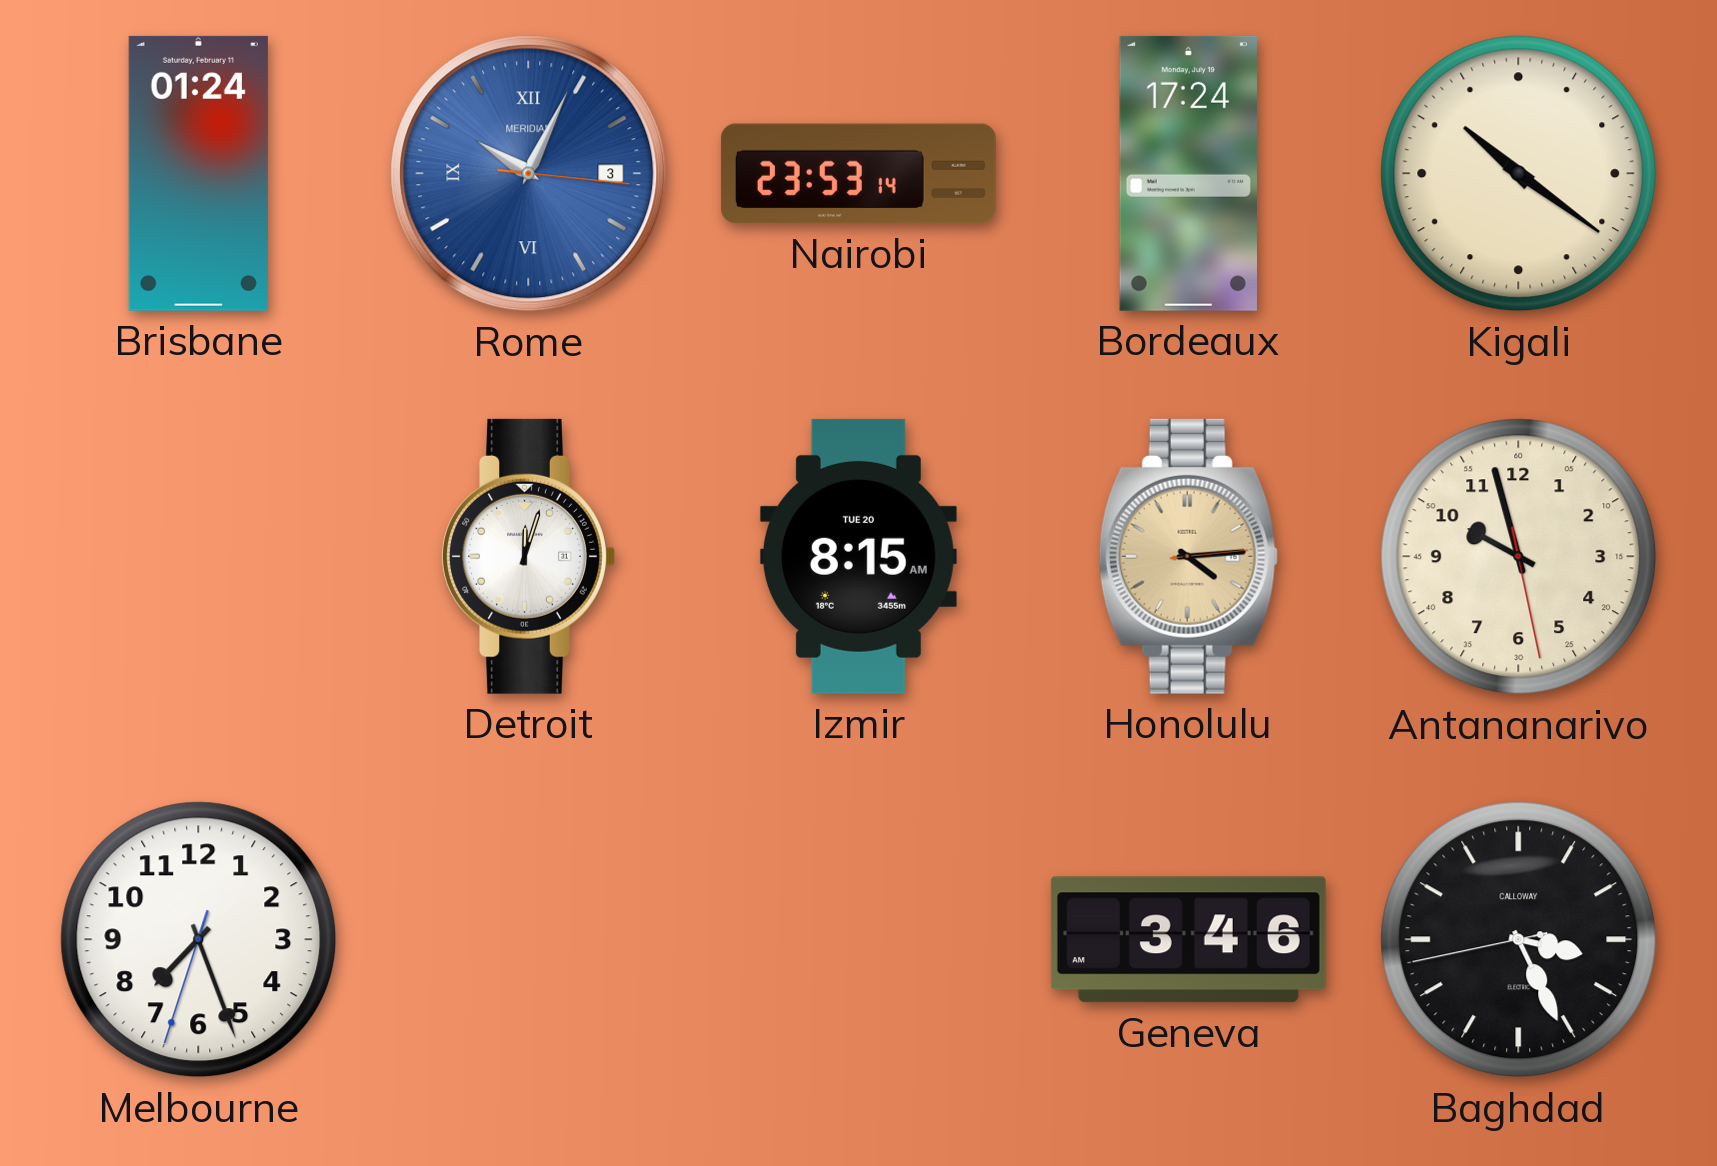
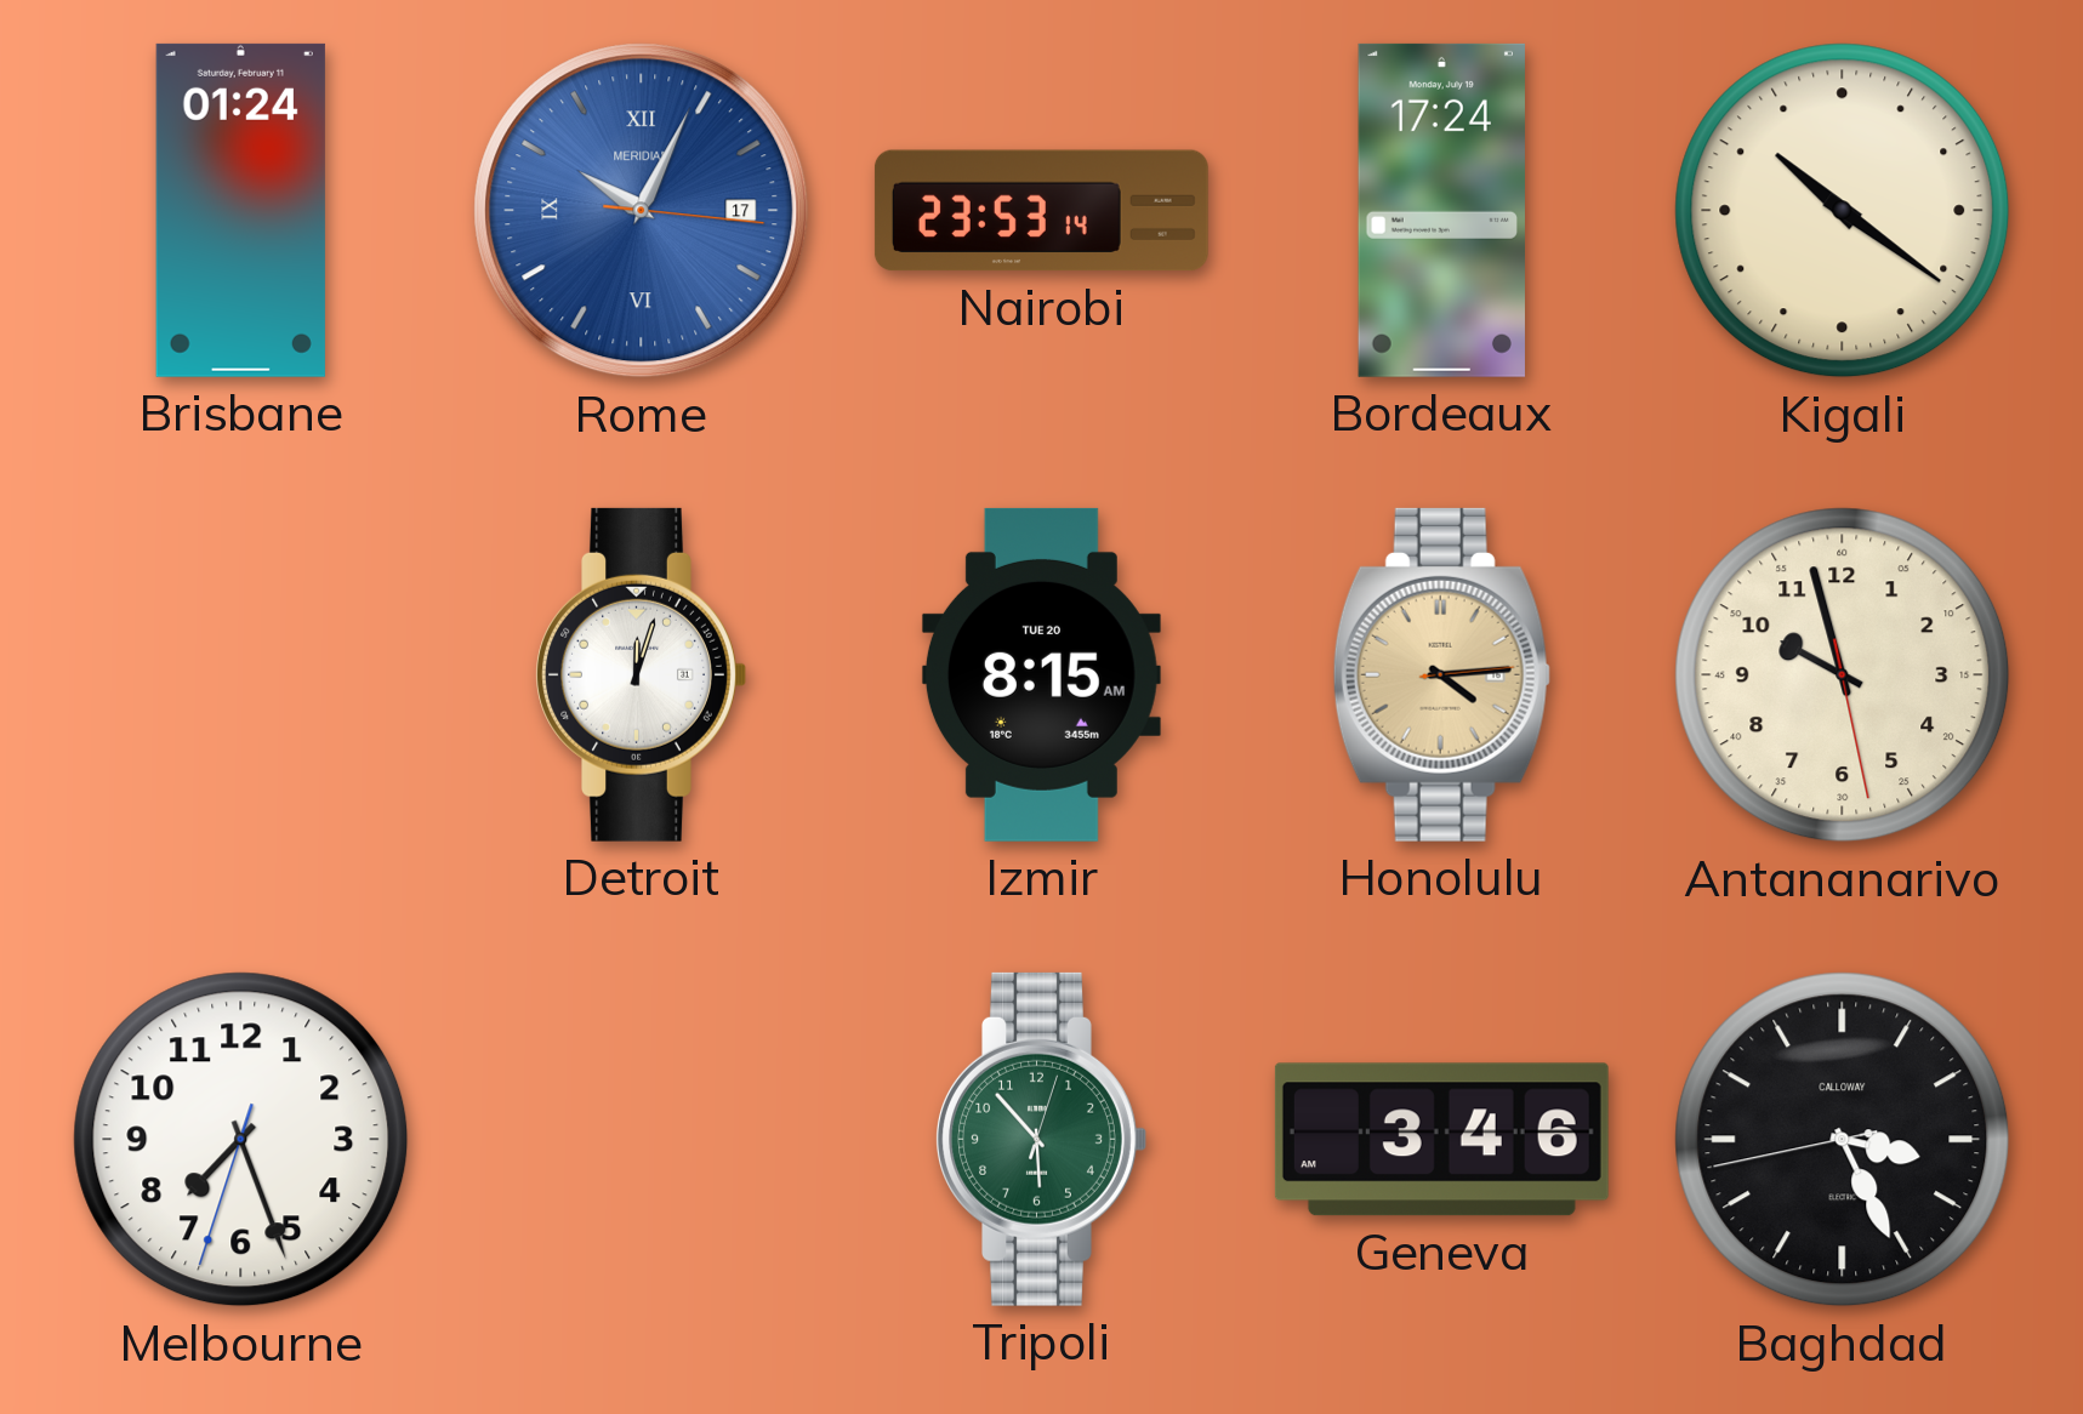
Rome date: 3 -> 17 (642, 211)
Tripoli: none -> 5:53 (1041, 1139)
